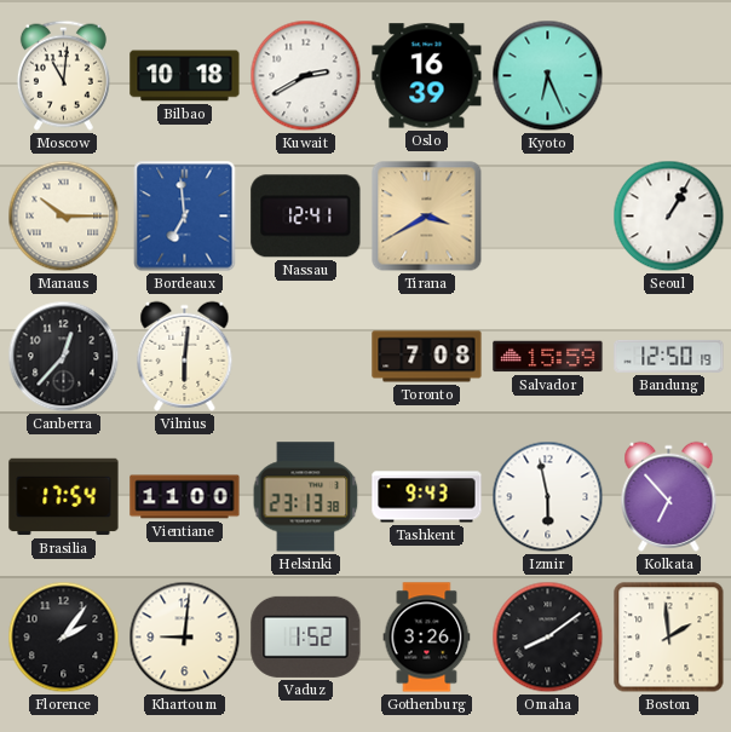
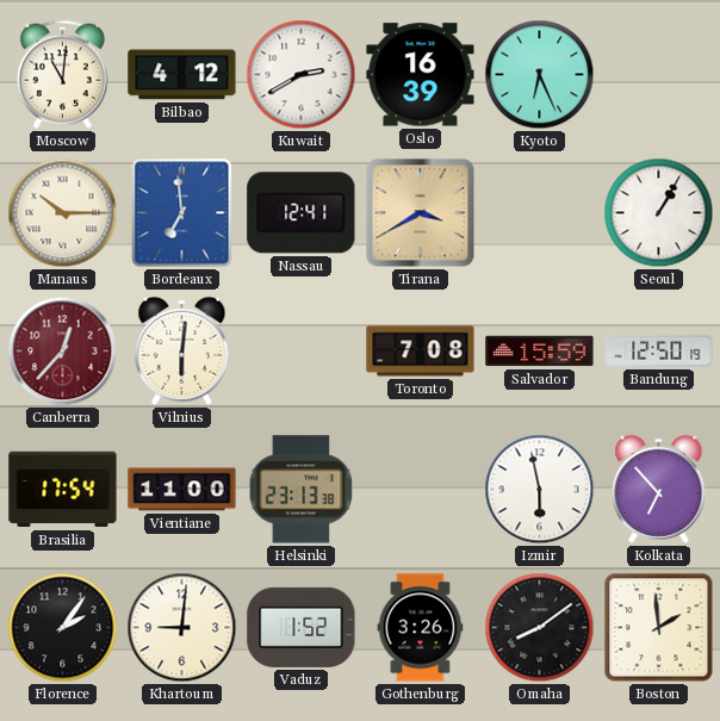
Bilbao: 10:18 -> 4:12 (182, 75)
Canberra dial: black -> burgundy (63, 352)
Tashkent: 9:43 -> none (427, 497)
